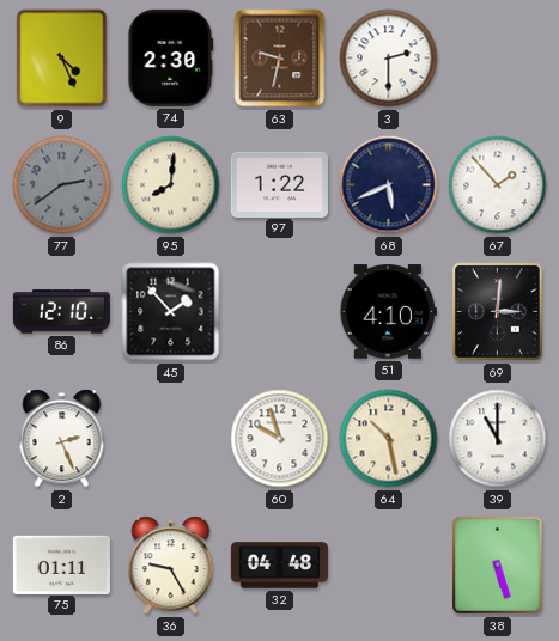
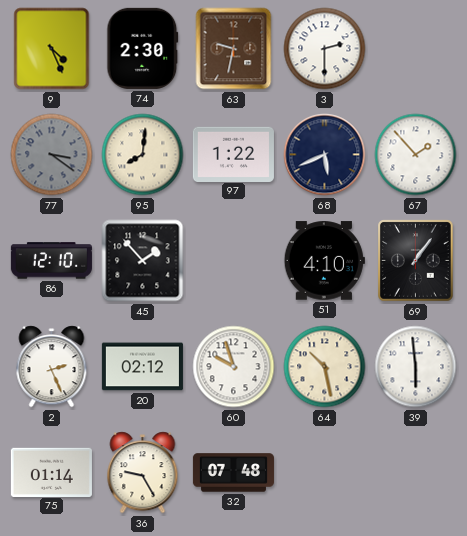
77: 2:39 -> 3:21 (52, 155)
69: 3:01 -> 1:06 (416, 261)
20: none -> 02:12 (142, 367)
39: 11:00 -> 5:59 (416, 367)
75: 01:11 -> 01:14 (51, 472)
32: 04:48 -> 07:48 (233, 473)
38: 5:27 -> none (498, 566)
